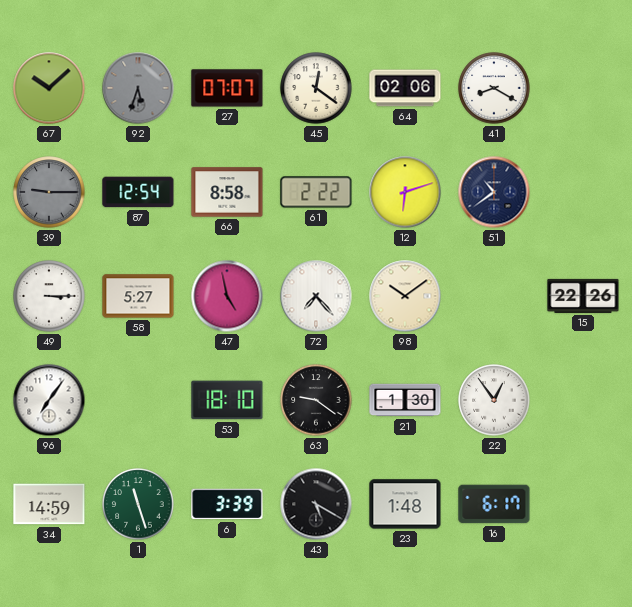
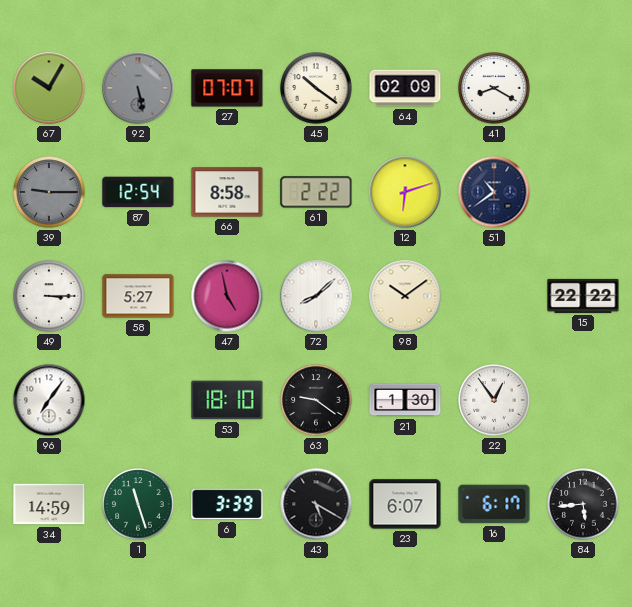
67: 10:08 -> 10:05 (49, 88)
92: 5:33 -> 5:28 (138, 88)
45: 12:21 -> 10:21 (316, 88)
64: 02:06 -> 02:09 (405, 88)
72: 7:23 -> 8:08 (316, 296)
15: 22:26 -> 22:22 (583, 296)
23: 1:48 -> 6:07 (405, 504)
84: none -> 5:44 (583, 504)
